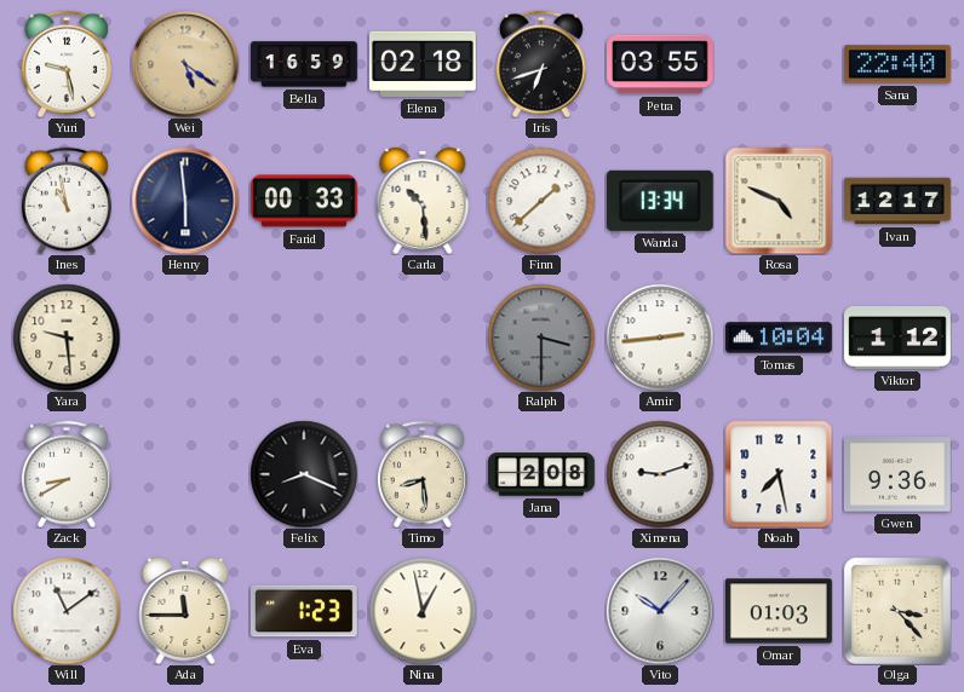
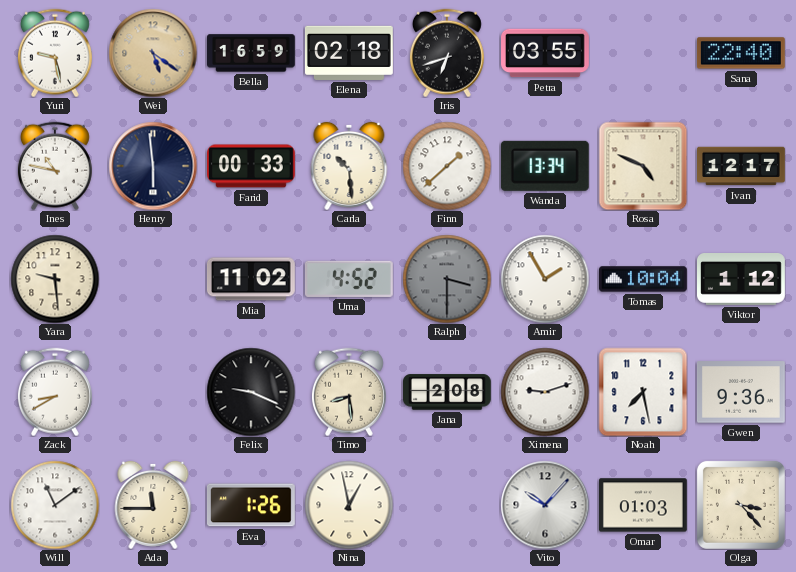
Ines: 10:58 -> 10:47 (55, 166)
Mia: none -> 11:02 (251, 279)
Uma: none -> 4:52 (349, 279)
Amir: 2:44 -> 1:55 (545, 279)
Felix: 8:19 -> 9:19 (251, 392)
Eva: 1:23 -> 1:26 (251, 505)
